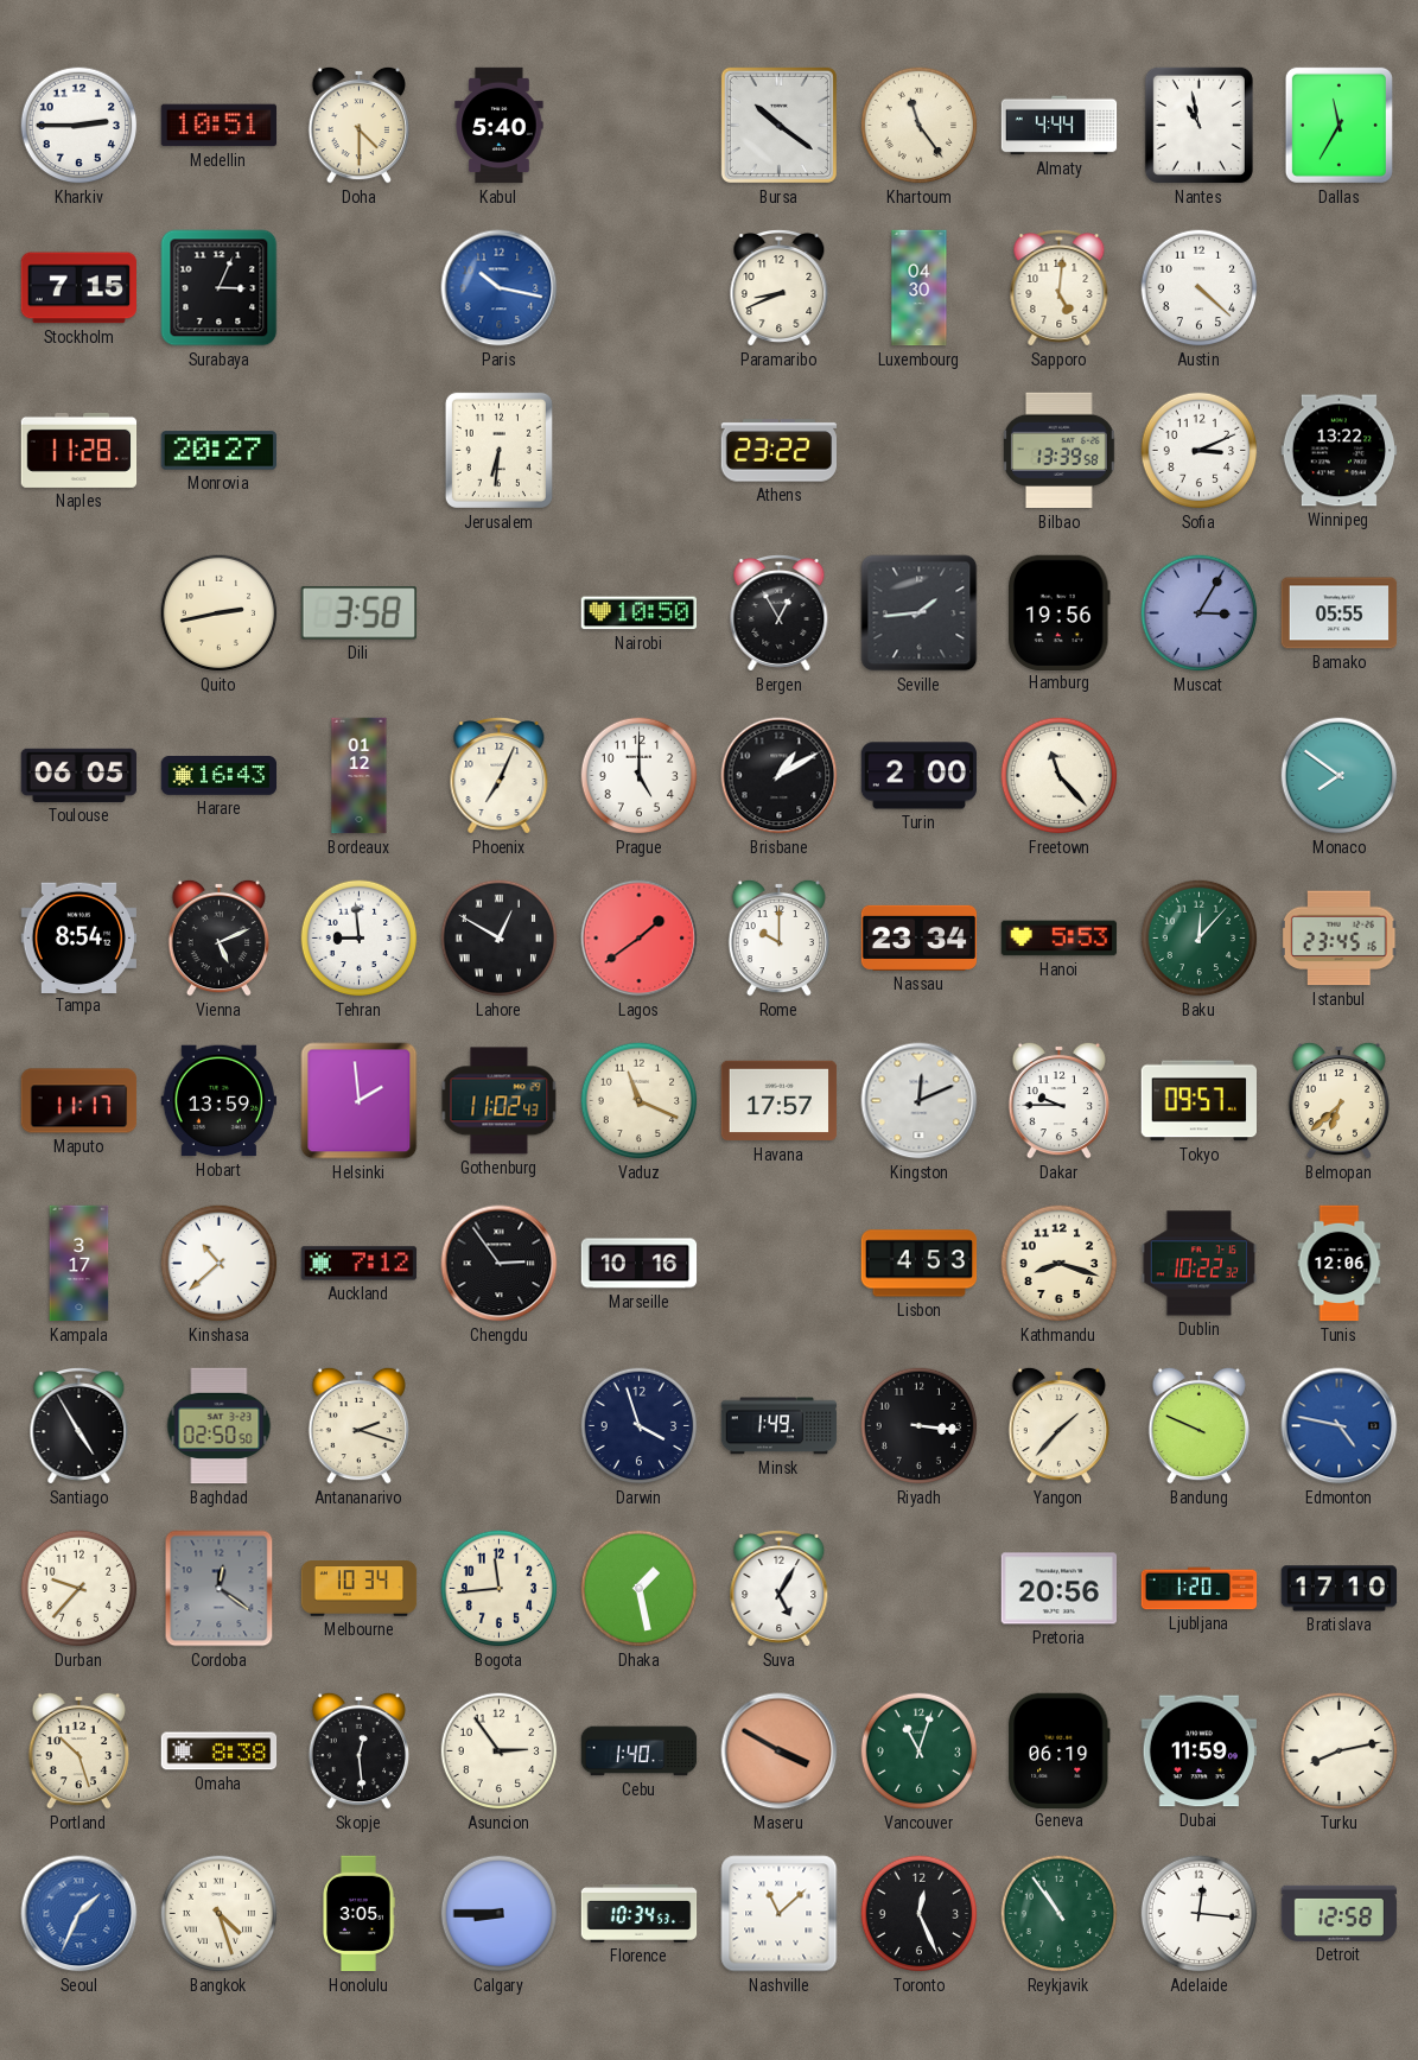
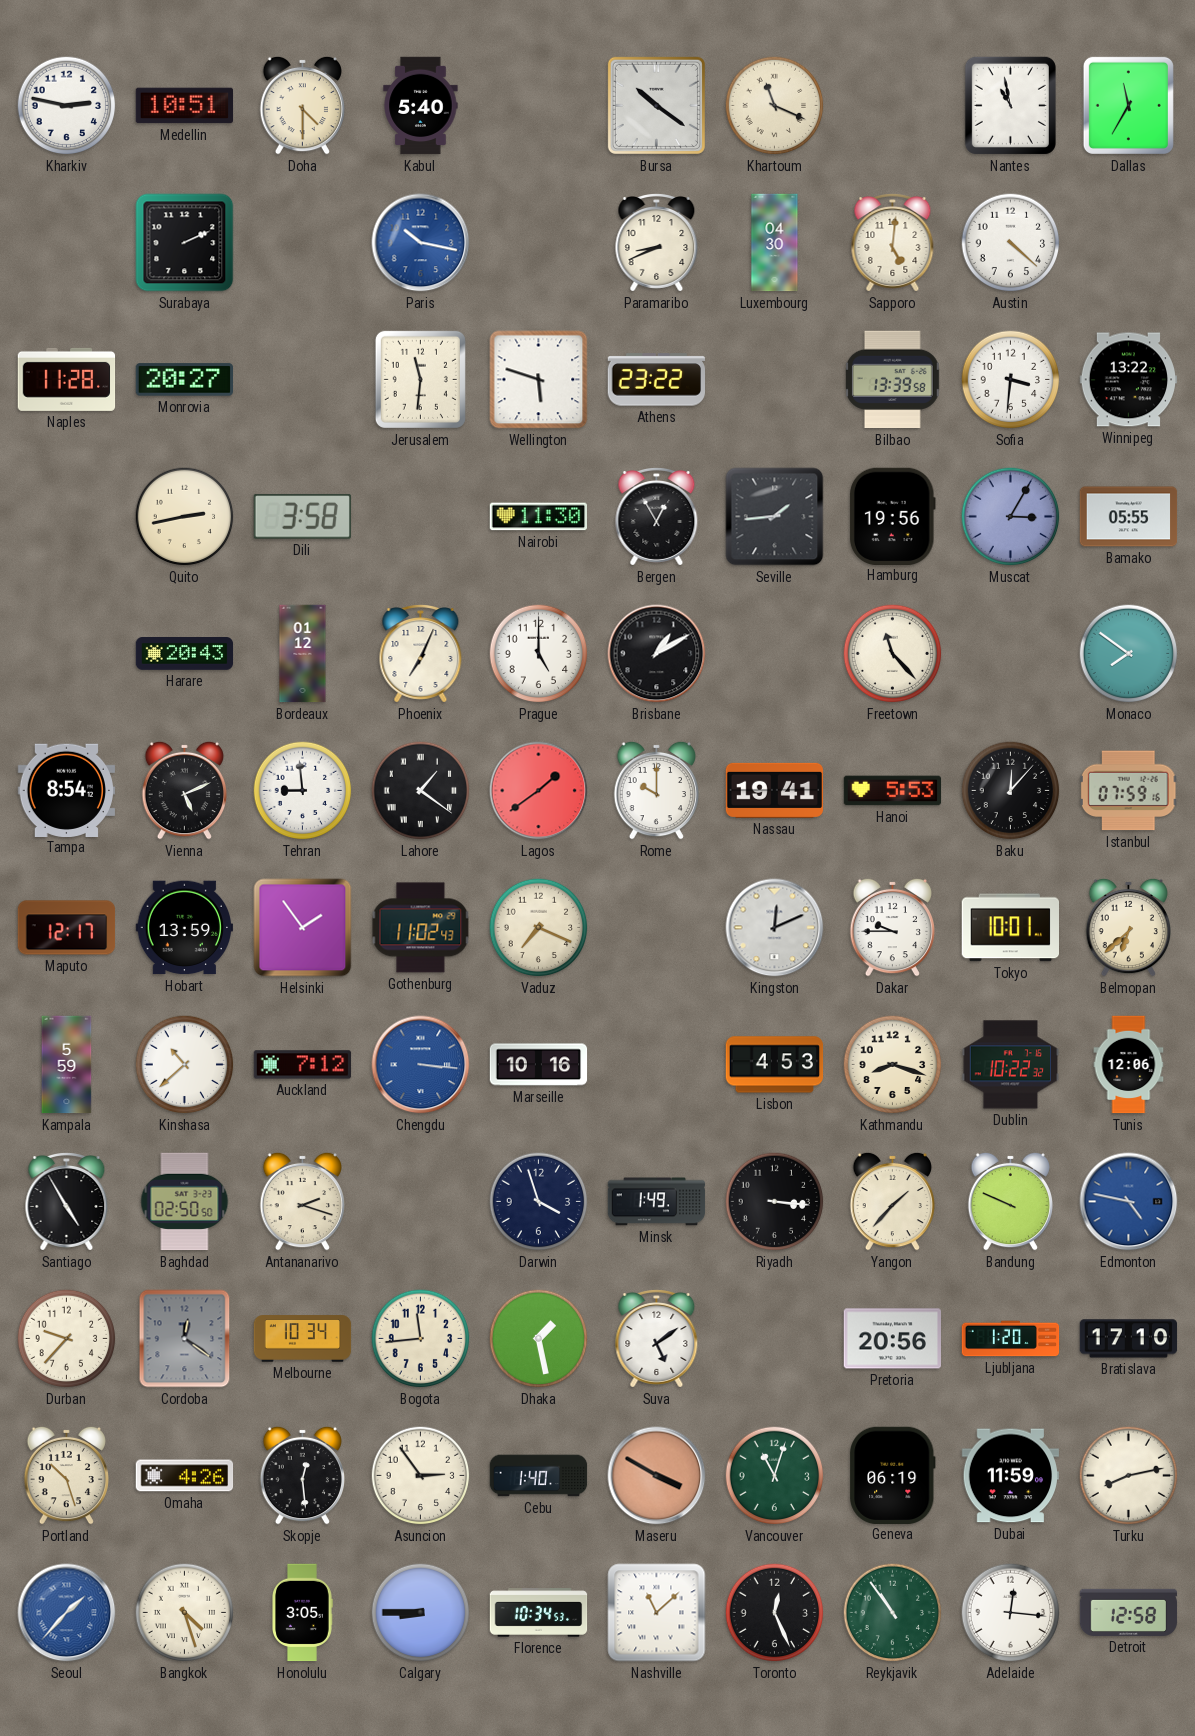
Kharkiv: 2:45 -> 2:47 (67, 106)
Khartoum: 11:24 -> 11:19 (775, 106)
Almaty: 4:44 -> none (1060, 126)
Stockholm: 7:15 -> none (78, 288)
Surabaya: 3:04 -> 2:11 (185, 243)
Jerusalem: 6:31 -> 11:31 (420, 379)
Wellington: none -> 5:48 (539, 380)
Sofia: 3:11 -> 3:31 (1011, 380)
Nairobi: 10:50 -> 11:30 (538, 517)
Toulouse: 06:05 -> none (80, 775)
Harare: 16:43 -> 20:43 (185, 654)
Turin: 2:00 -> none (920, 776)
Lahore: 12:50 -> 1:21 (421, 791)
Nassau: 23:34 -> 19:41 (775, 790)
Baku dial: green -> black (1011, 791)
Istanbul: 23:45 -> 07:59 (1128, 791)
Maputo: 11:17 -> 12:17 (67, 928)
Helsinki: 1:59 -> 1:54 (303, 928)
Vaduz: 11:19 -> 7:19 (539, 928)
Havana: 17:57 -> none (780, 1101)
Tokyo: 09:57 -> 10:01 (1010, 928)
Kampala: 3:17 -> 5:59 (67, 1065)
Chengdu: 2:54 -> 3:16 (421, 1065)
Chengdu dial: black -> blue (421, 1065)
Suva: 5:05 -> 5:09 (657, 1339)
Omaha: 8:38 -> 4:26 (185, 1476)
Seoul: 1:34 -> 1:37 (67, 1613)
